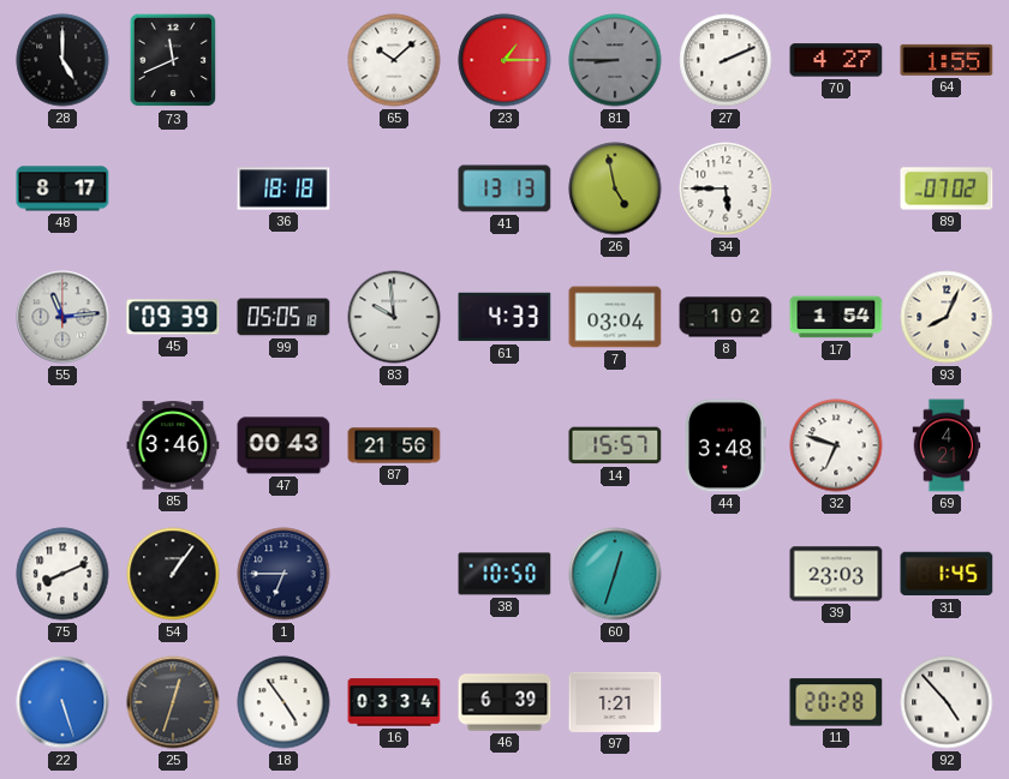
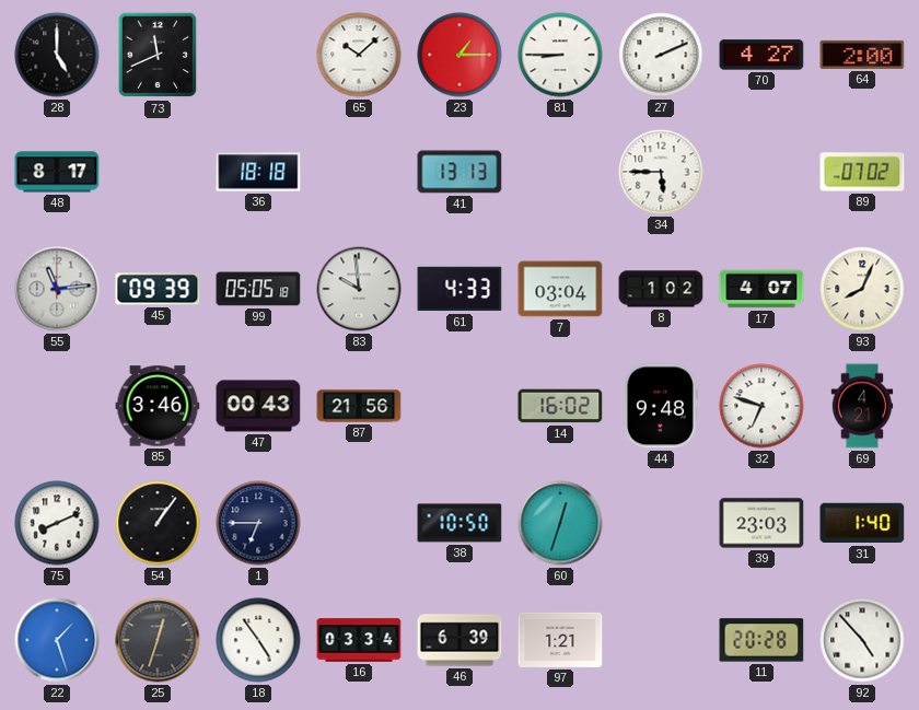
81 dial: grey -> white (560, 55)
64: 1:55 -> 2:00 (862, 55)
26: 4:58 -> none (615, 188)
17: 1:54 -> 4:07 (761, 289)
14: 15:57 -> 16:02 (560, 406)
44: 3:48 -> 9:48 (661, 406)
31: 1:45 -> 1:40 (862, 523)
22: 5:27 -> 1:27 (57, 640)
